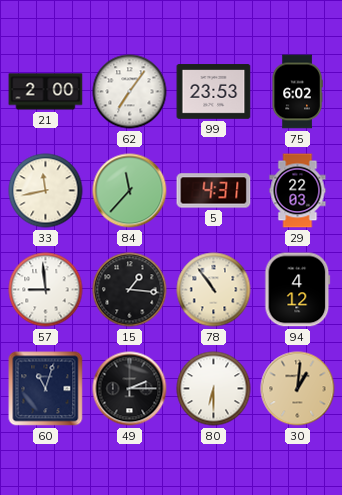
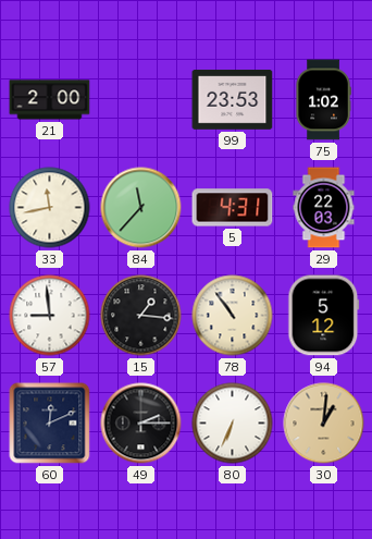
62: 7:06 -> none (130, 92)
75: 6:02 -> 1:02 (323, 100)
94: 4:12 -> 5:12 (324, 316)
60: 11:03 -> 12:11 (50, 424)
80: 6:30 -> 6:34 (233, 424)
